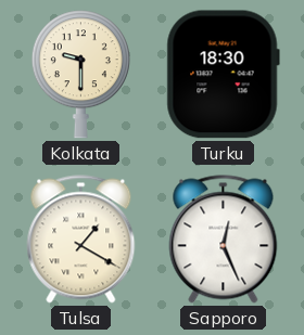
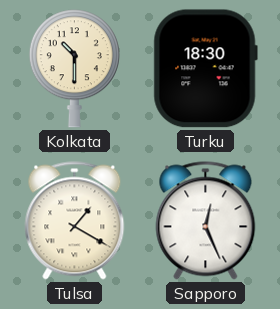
Kolkata: 9:30 -> 10:30 (74, 69)
